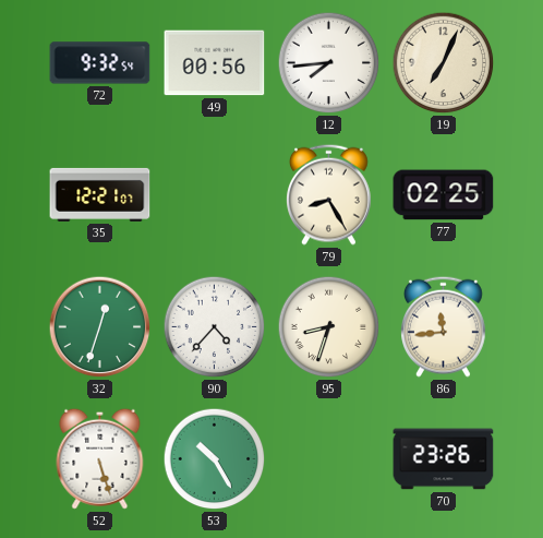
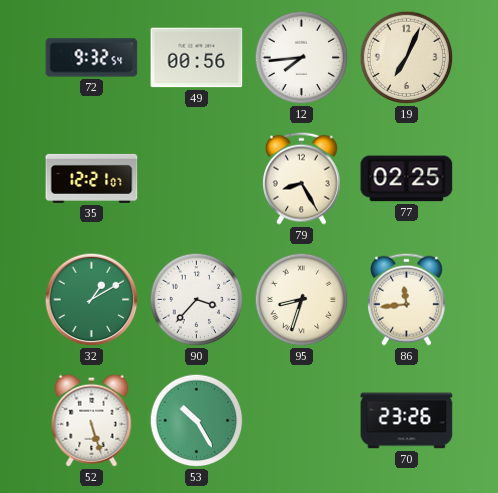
32: 12:33 -> 1:10 (92, 300)
90: 4:37 -> 3:37 (197, 300)
